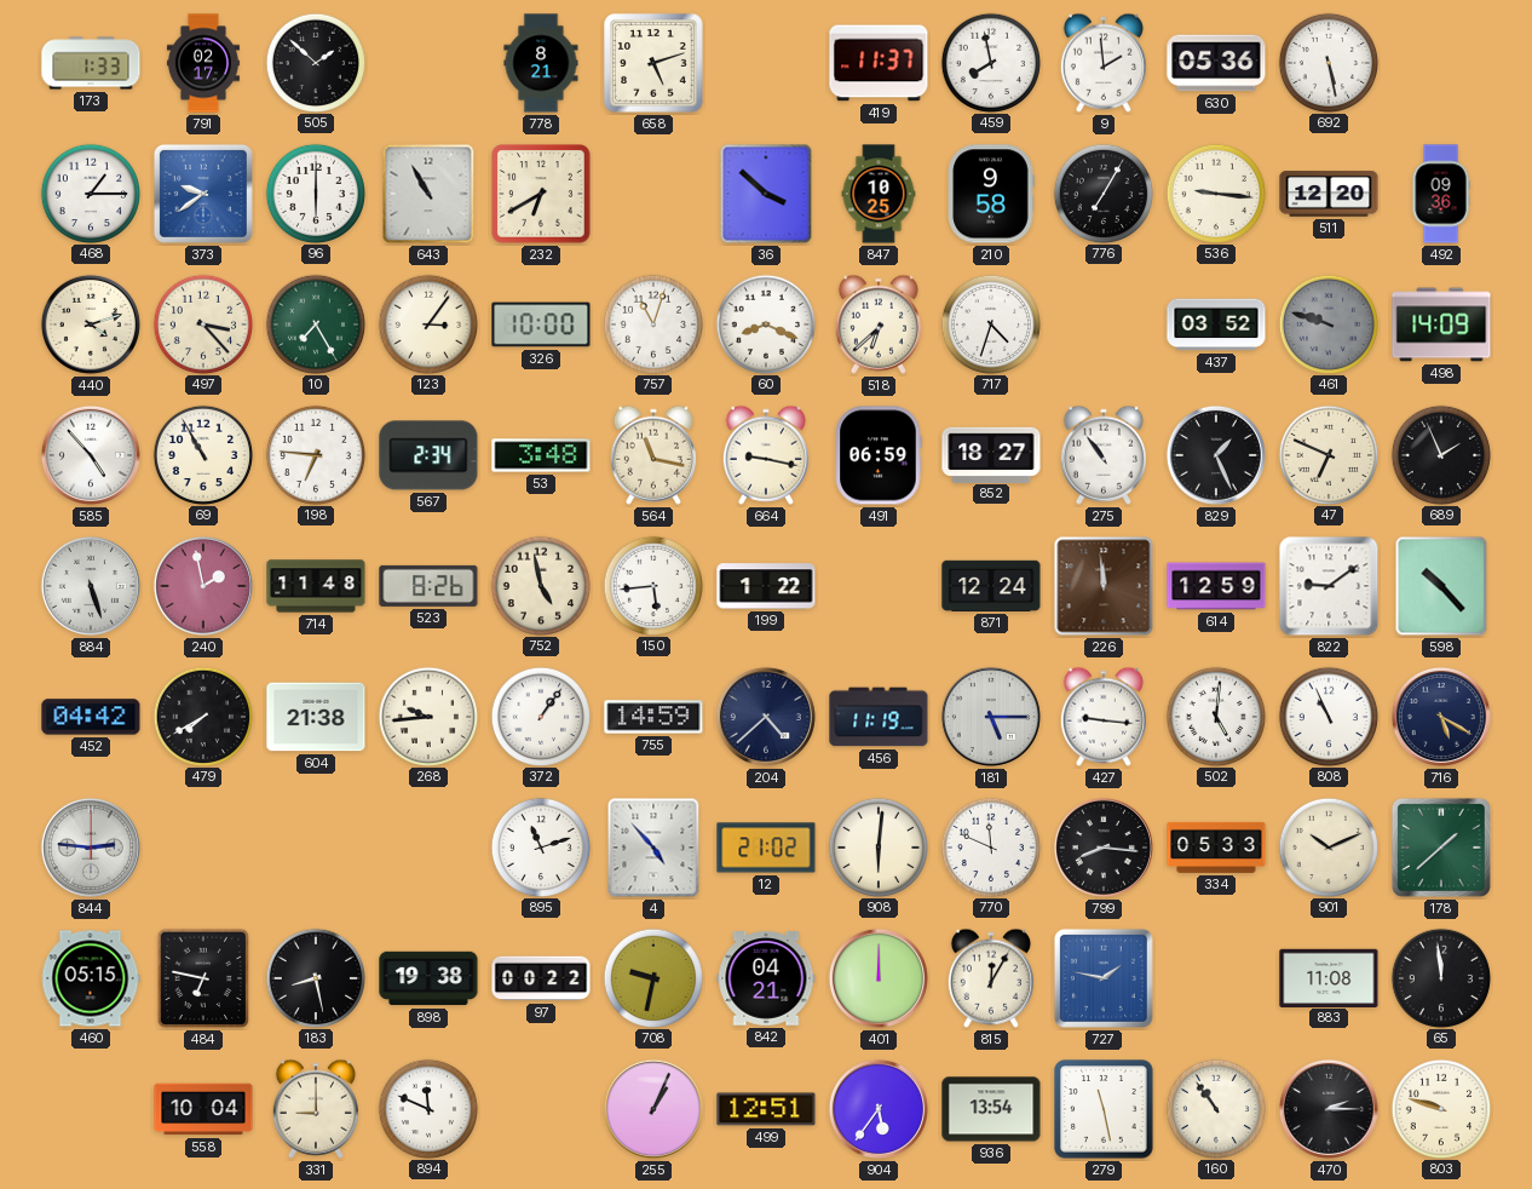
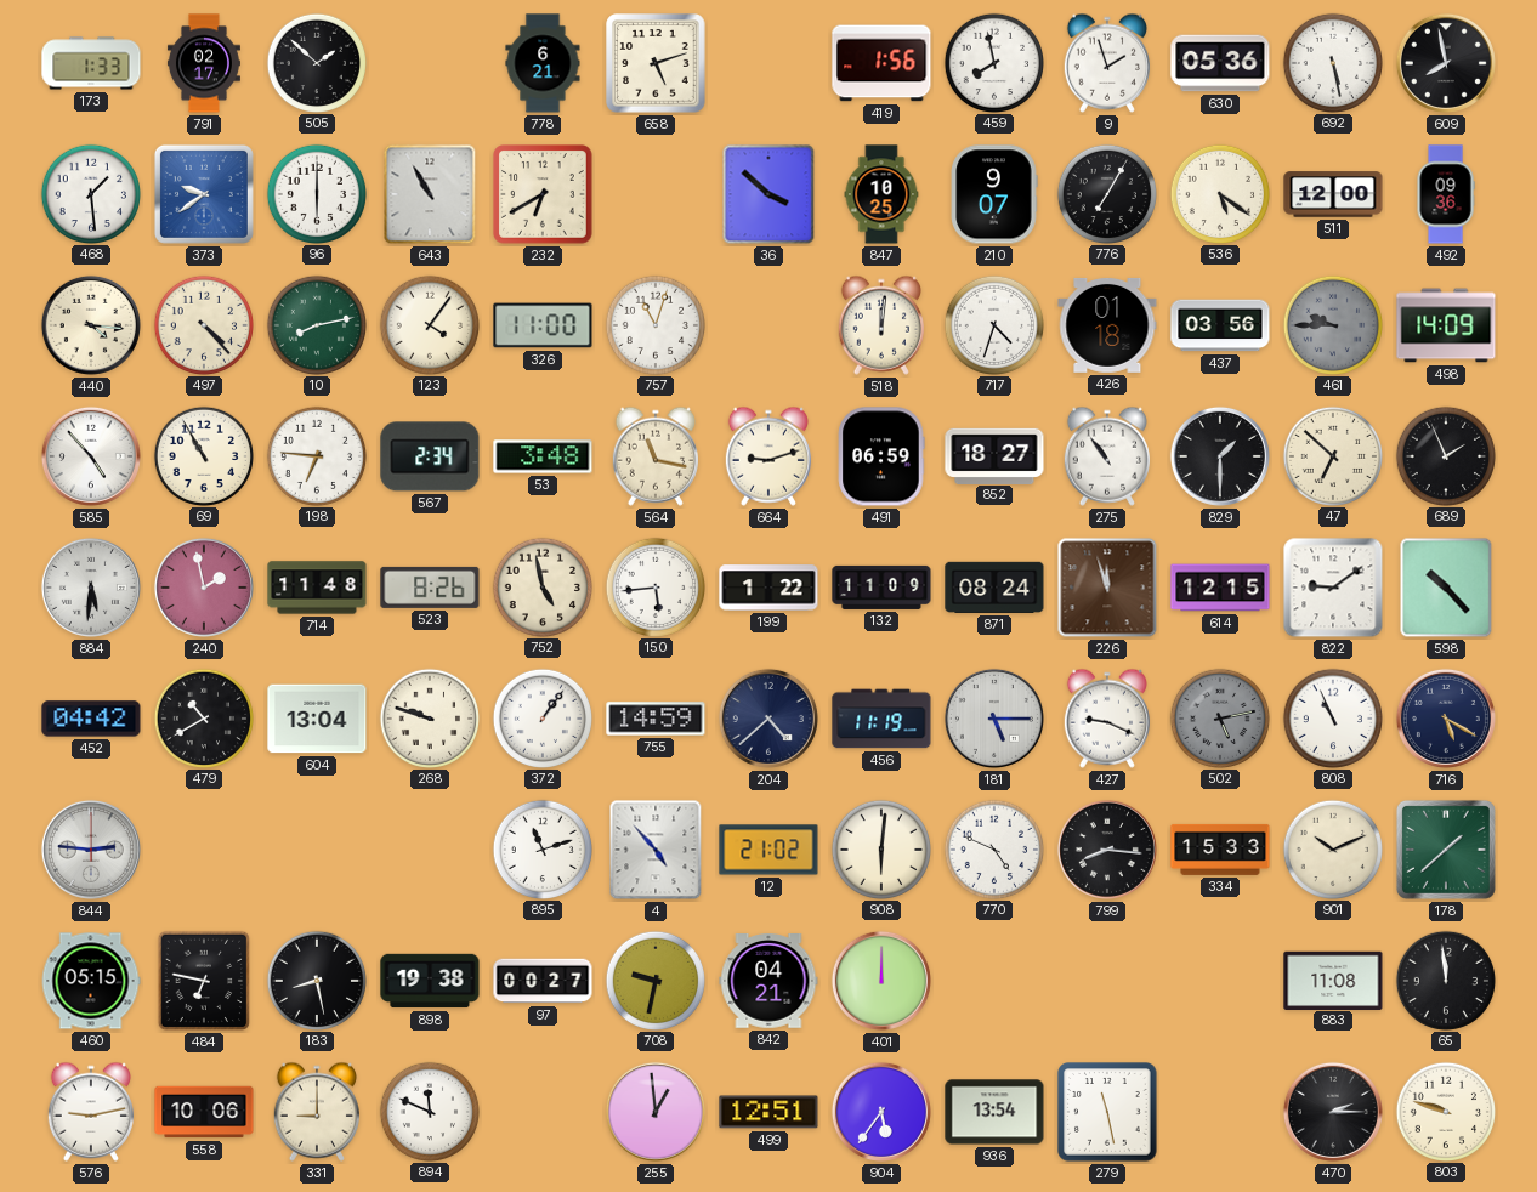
778: 8:21 -> 6:21 (543, 63)
419: 11:37 -> 1:56 (881, 63)
9: 1:59 -> 1:57 (1107, 63)
609: none -> 7:58 (1446, 63)
468: 1:15 -> 1:29 (90, 193)
210: 9:58 -> 9:07 (994, 194)
536: 9:16 -> 5:21 (1219, 193)
511: 12:20 -> 12:00 (1333, 194)
440: 4:12 -> 4:16 (91, 325)
497: 3:23 -> 4:23 (203, 324)
10: 7:25 -> 8:13 (316, 324)
123: 3:06 -> 4:06 (429, 324)
326: 10:00 -> 11:00 (543, 325)
60: 8:19 -> none (765, 323)
518: 6:38 -> 12:01 (881, 325)
426: none -> 01:18 (1107, 325)
437: 03:52 -> 03:56 (1220, 325)
461: 9:48 -> 9:45 (1332, 324)
664: 9:17 -> 9:12 (768, 456)
829: 1:26 -> 1:30 (1220, 456)
47: 6:49 -> 6:52 (1332, 455)
884: 5:27 -> 5:31 (91, 588)
132: none -> 11:09 (881, 588)
871: 12:24 -> 08:24 (994, 588)
226: 11:59 -> 11:57 (1107, 588)
614: 12:59 -> 12:15 (1220, 588)
479: 7:40 -> 10:40 (203, 717)
604: 21:38 -> 13:04 (317, 719)
268: 9:44 -> 9:48 (429, 717)
427: 9:16 -> 9:19 (1107, 719)
502: 5:01 -> 5:13 (1219, 717)
502 dial: white -> grey (1219, 717)
770: 11:49 -> 4:49 (993, 848)
334: 05:33 -> 15:33 (1220, 850)
97: 00:22 -> 00:27 (543, 981)
815: 12:05 -> none (991, 978)
727: 1:47 -> none (1104, 978)
576: none -> 9:13 (91, 1112)
558: 10:04 -> 10:06 (204, 1112)
255: 1:04 -> 12:59 (656, 1112)
160: 10:54 -> none (1215, 1108)
